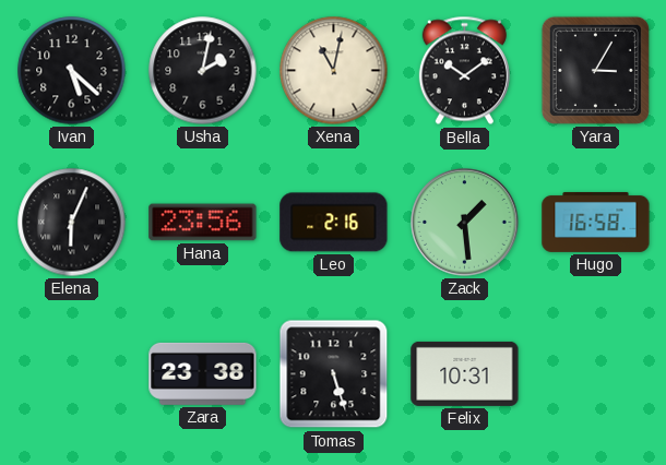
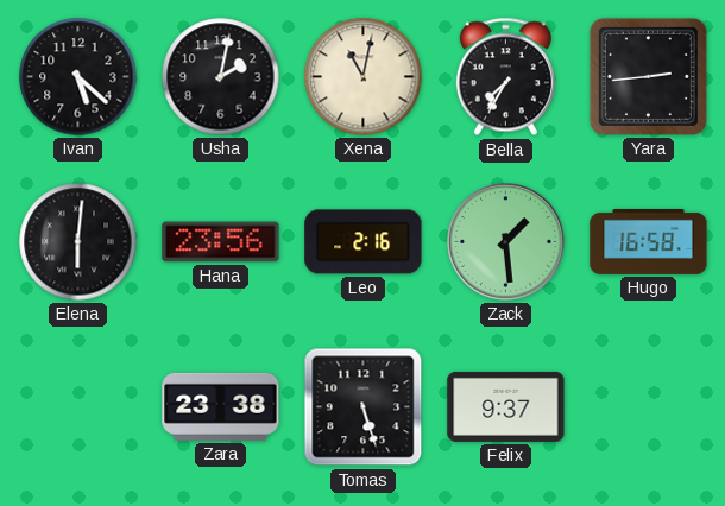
Bella: 10:09 -> 7:35 (505, 77)
Yara: 3:05 -> 2:44 (648, 76)
Elena: 6:04 -> 6:01 (78, 242)
Felix: 10:31 -> 9:37 (506, 406)
